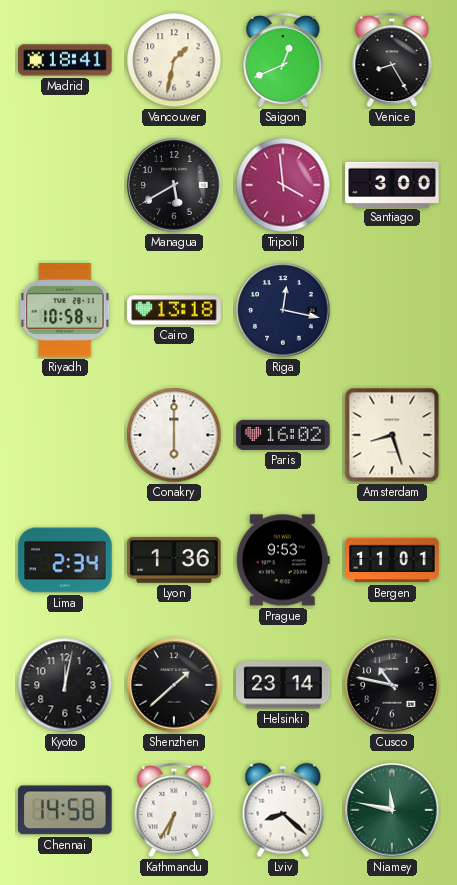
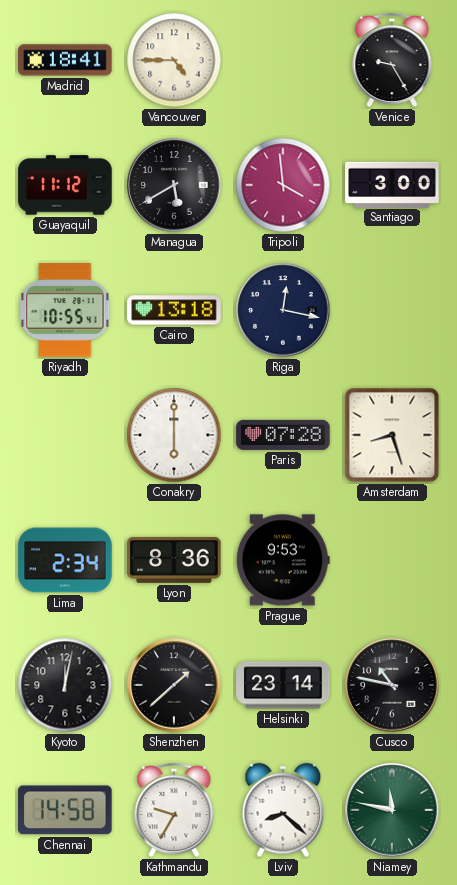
Vancouver: 1:32 -> 4:45 (174, 60)
Saigon: 12:41 -> none (283, 60)
Venice: 8:25 -> 9:25 (392, 60)
Guayaquil: none -> 11:12 (65, 185)
Riyadh: 10:58 -> 10:55 (65, 310)
Paris: 16:02 -> 07:28 (283, 435)
Lyon: 1:36 -> 8:36 (174, 560)
Bergen: 11:01 -> none (392, 560)
Kathmandu: 6:35 -> 9:35 (174, 810)
